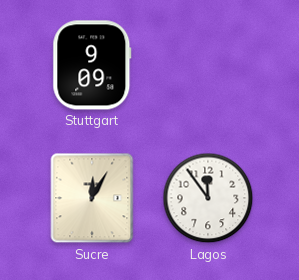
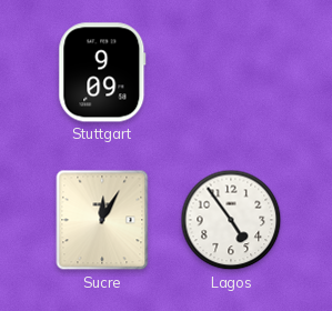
Lagos: 11:54 -> 4:54 (231, 220)
